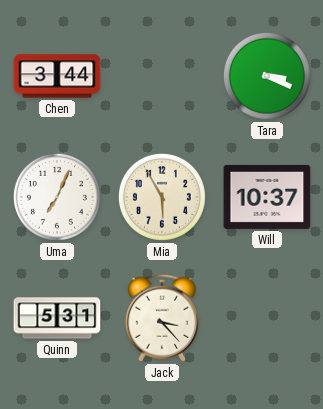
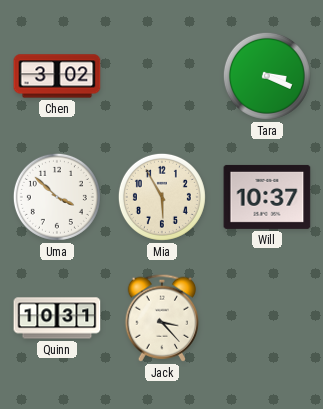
Chen: 3:44 -> 3:02 (57, 76)
Uma: 7:04 -> 3:52 (57, 197)
Quinn: 5:31 -> 10:31 (57, 318)
